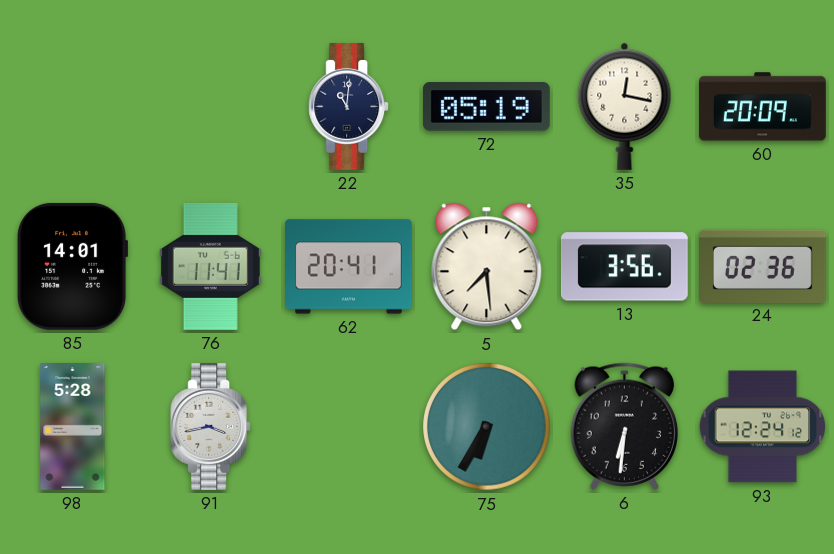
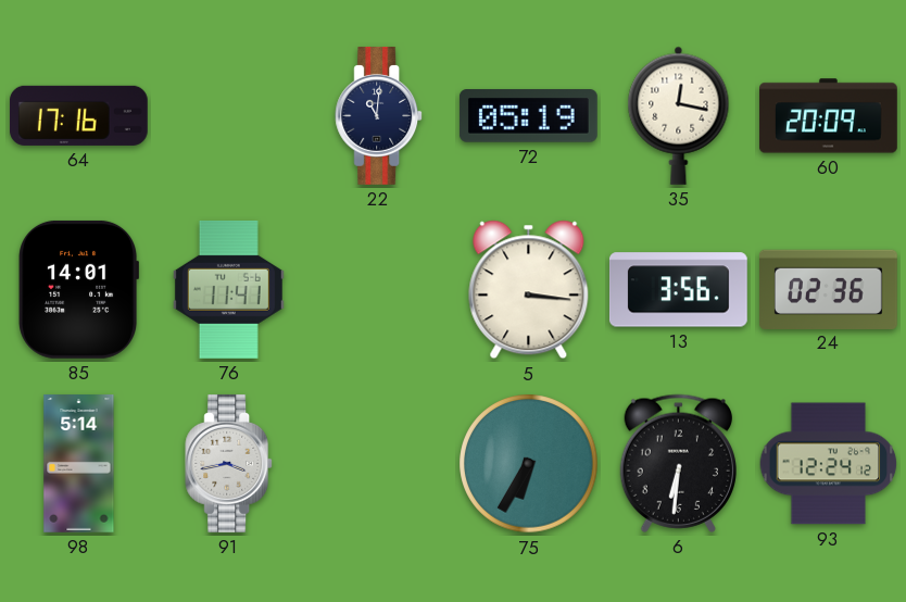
64: none -> 17:16 (78, 115)
62: 20:41 -> none (349, 267)
5: 7:29 -> 3:16 (529, 290)
98: 5:28 -> 5:14 (79, 464)
